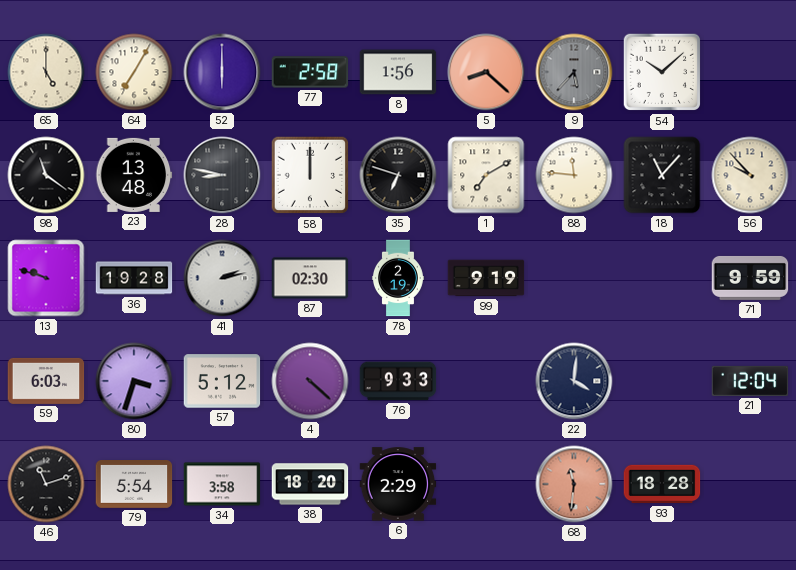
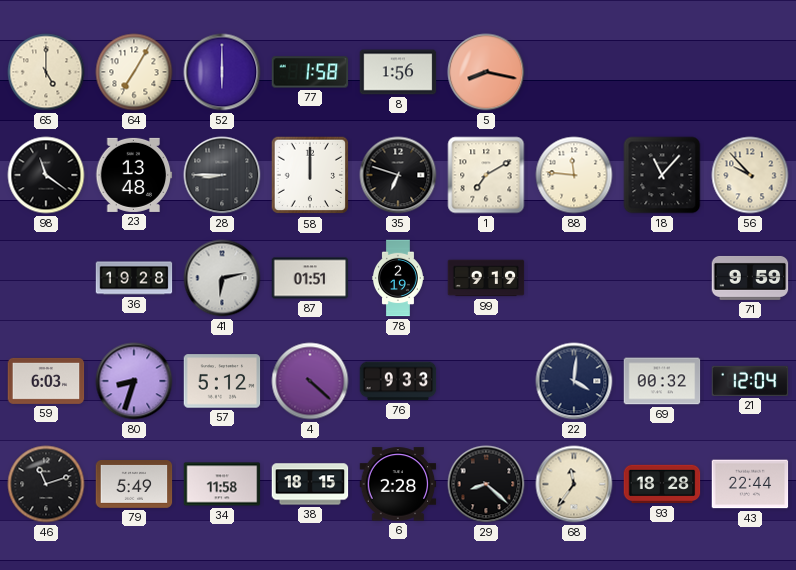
77: 2:58 -> 1:58 (310, 72)
5: 8:22 -> 8:17 (486, 72)
9: 5:37 -> none (574, 72)
54: 10:08 -> none (662, 72)
28: 8:47 -> 8:45 (222, 175)
13: 9:48 -> none (46, 278)
41: 2:13 -> 6:13 (222, 278)
87: 02:30 -> 01:51 (310, 278)
80: 3:33 -> 8:33 (134, 381)
69: none -> 00:32 (662, 381)
79: 5:54 -> 5:49 (134, 485)
34: 3:58 -> 11:58 (222, 484)
38: 18:20 -> 18:15 (310, 484)
6: 2:29 -> 2:28 (398, 484)
29: none -> 8:22 (486, 484)
68: 11:31 -> 11:36 (574, 484)
68 dial: salmon -> cream (574, 484)
43: none -> 22:44 (750, 484)
